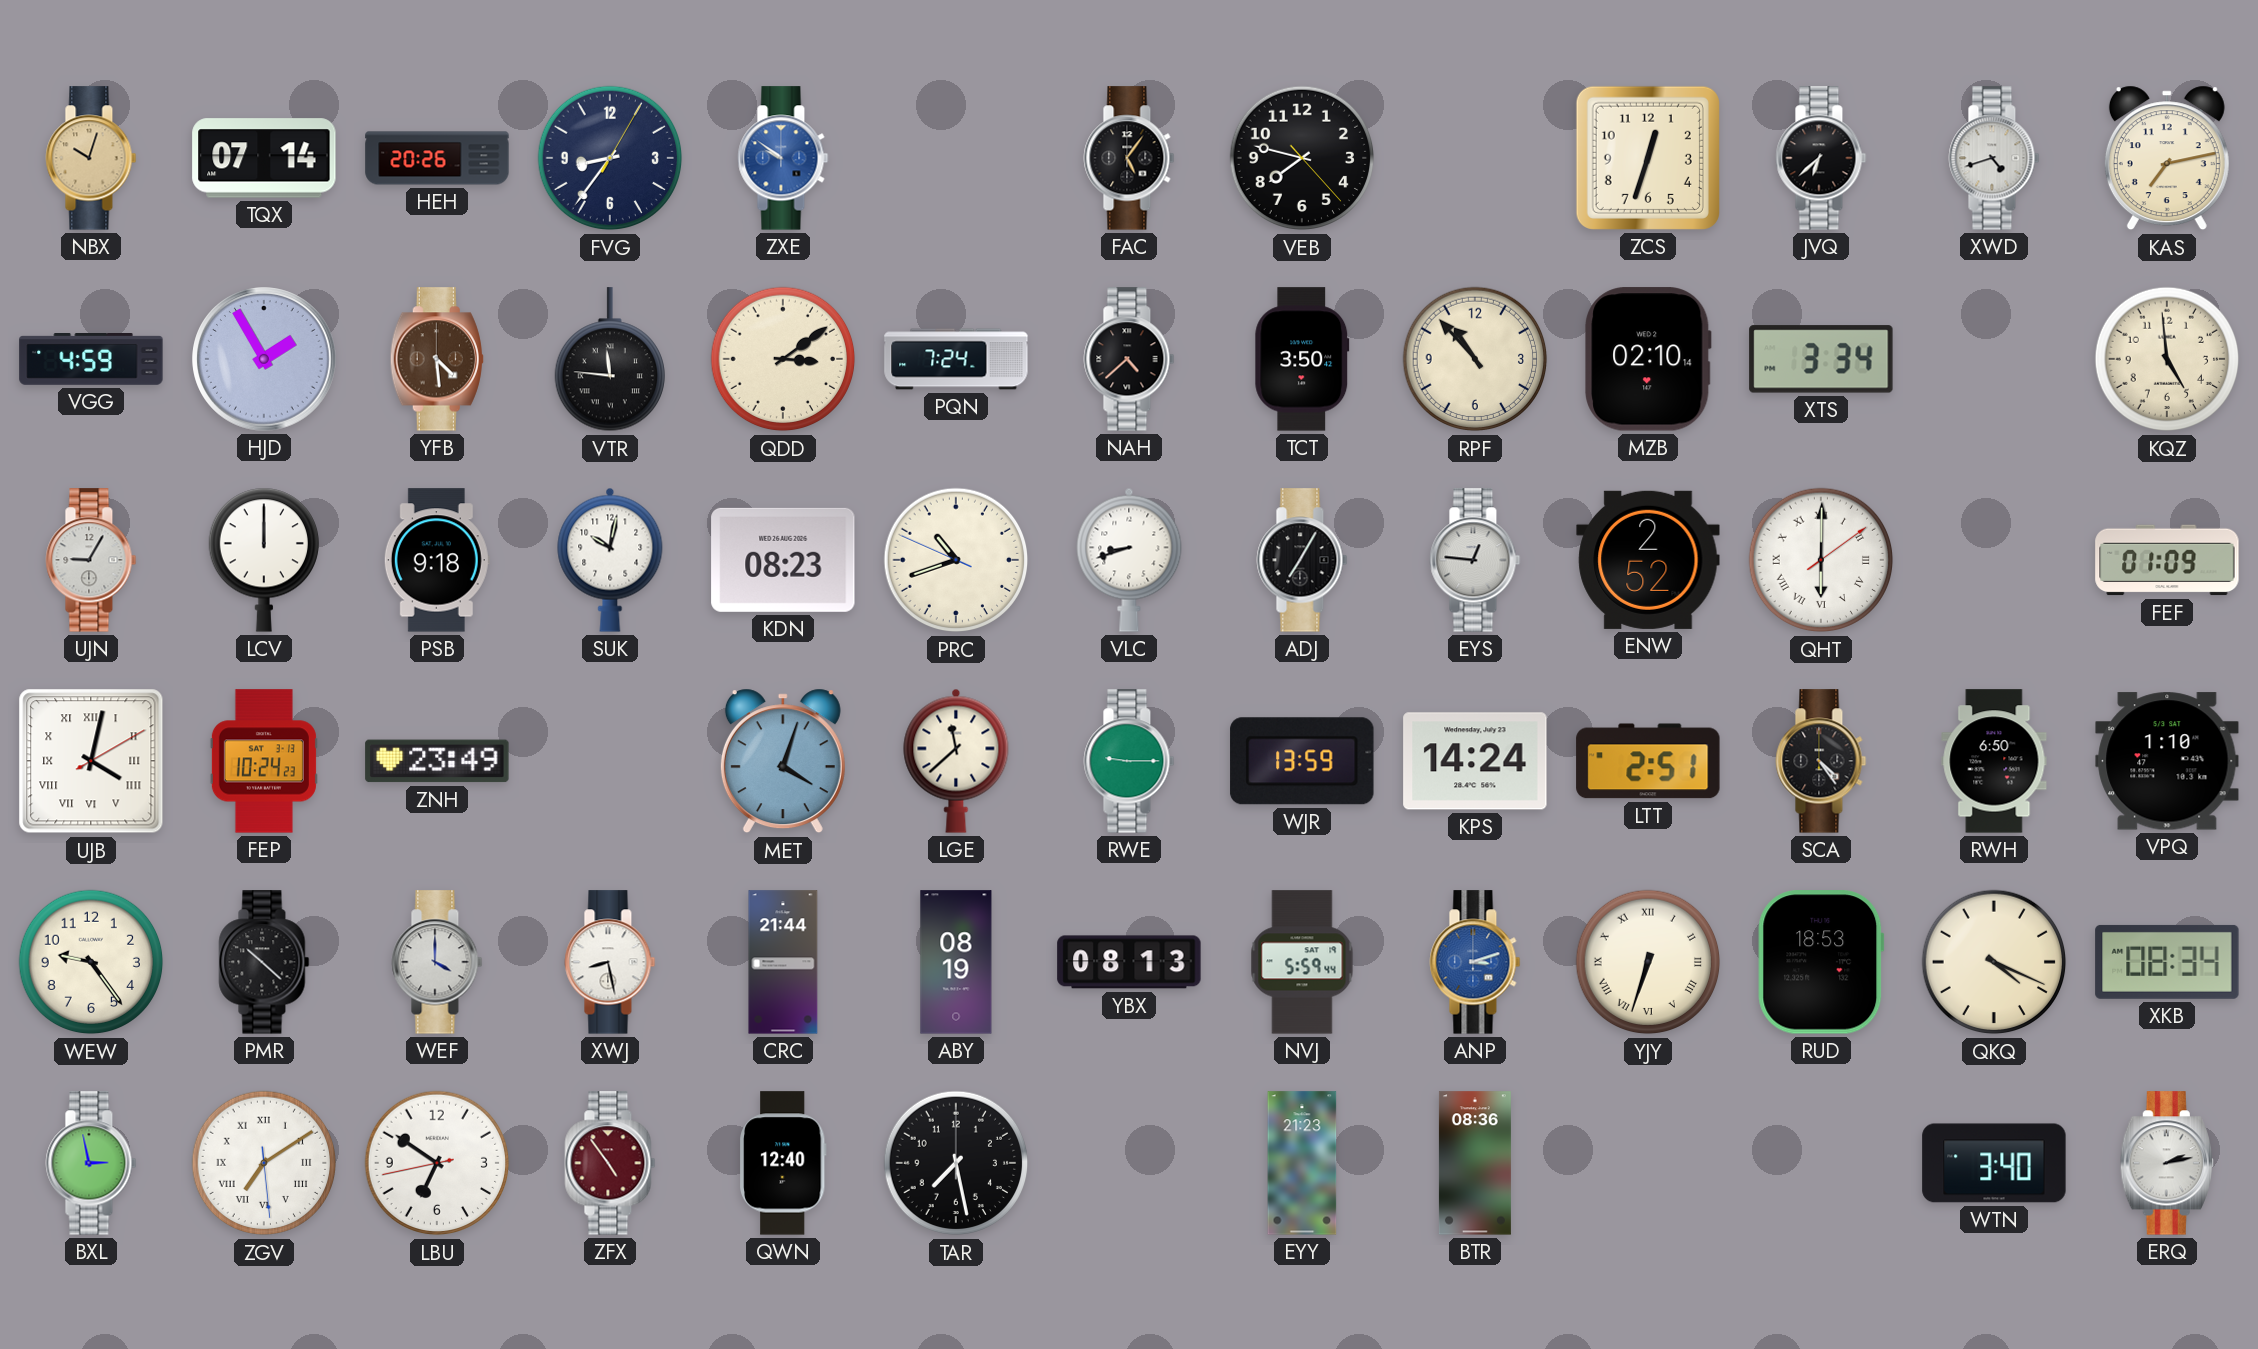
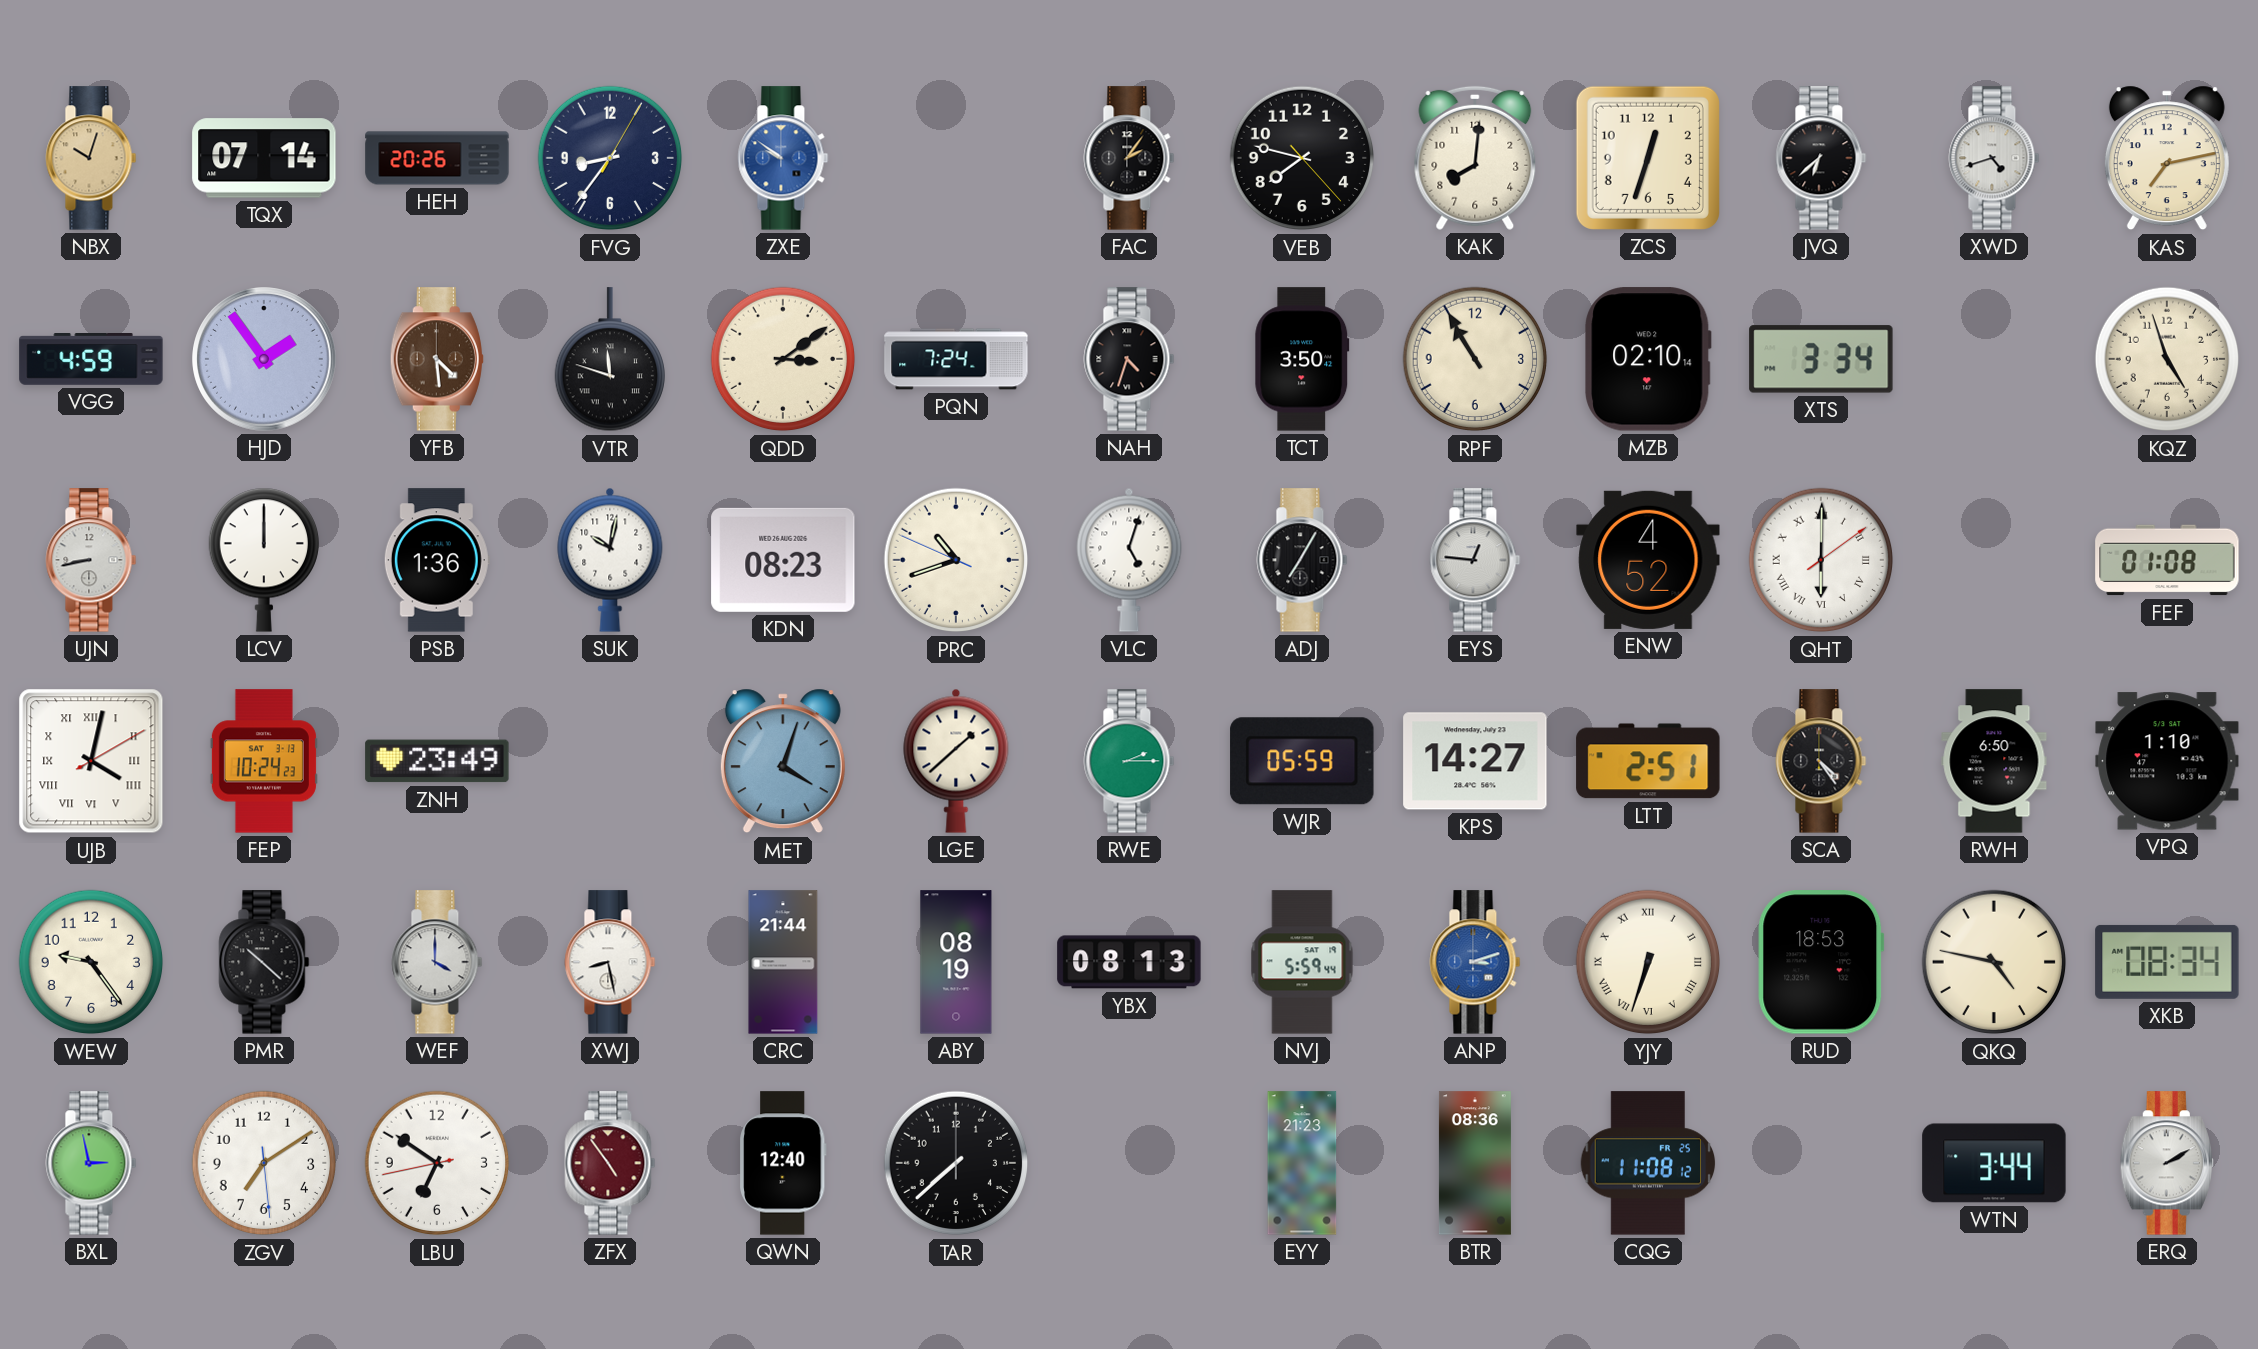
FAC: 5:06 -> 2:06 (1129, 158)
KAK: none -> 8:01 (1475, 158)
HJD: 1:55 -> 1:54 (264, 359)
VTR: 11:46 -> 11:48 (609, 360)
NAH: 4:38 -> 4:33 (1129, 359)
RPF: 10:53 -> 10:55 (1475, 359)
KQZ: 4:59 -> 4:57 (2167, 359)
UJN: 9:05 -> 8:43 (91, 560)
PSB: 9:18 -> 1:36 (437, 560)
VLC: 8:42 -> 5:03 (1129, 560)
ENW: 2:52 -> 4:52 (1648, 560)
FEF: 01:09 -> 01:08 (2167, 560)
LGE: 11:38 -> 1:38 (956, 761)
RWE: 9:15 -> 2:15 (1129, 761)
WJR: 13:59 -> 05:59 (1302, 761)
KPS: 14:24 -> 14:27 (1475, 761)
QKQ: 4:19 -> 4:47 (1994, 962)
ZGV numerals: Roman -> Arabic (264, 1163)
TAR: 7:28 -> 7:38 (956, 1163)
CQG: none -> 11:08 (1648, 1163)
WTN: 3:40 -> 3:44 (1994, 1163)
ERQ: 2:13 -> 2:10 (2167, 1163)
